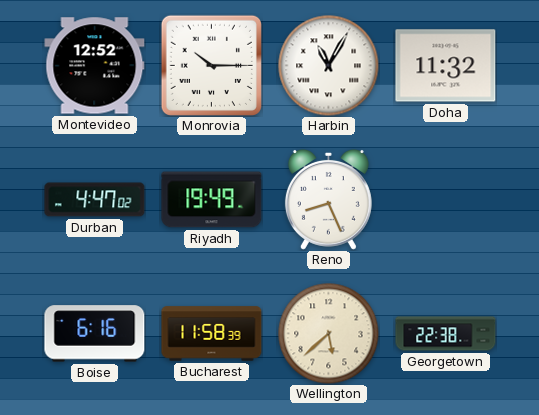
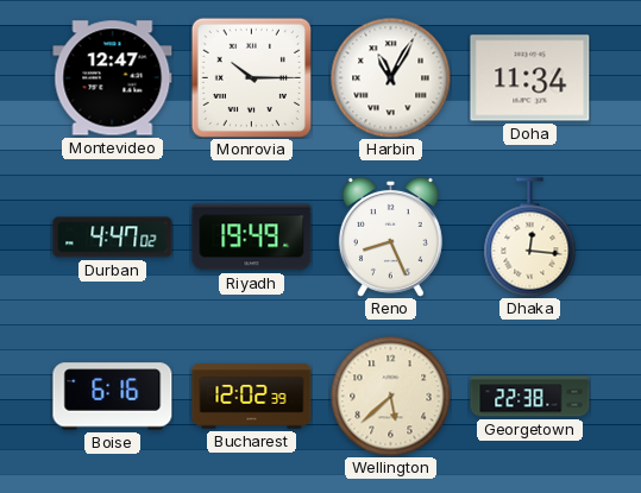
Montevideo: 12:52 -> 12:47 (113, 78)
Doha: 11:32 -> 11:34 (530, 78)
Dhaka: none -> 12:16 (530, 238)
Bucharest: 11:58 -> 12:02 (252, 397)
